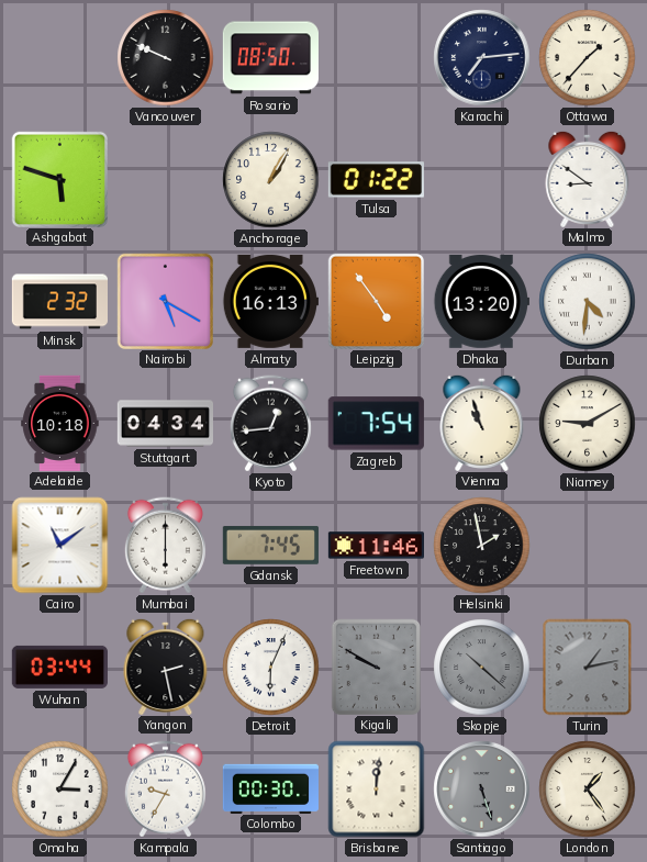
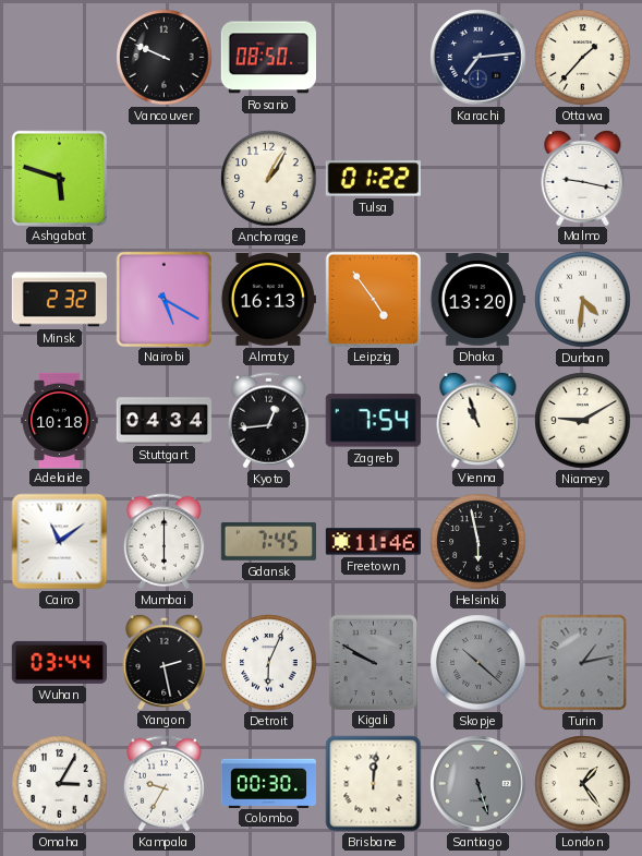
Malmo: 8:51 -> 9:17 (583, 177)
Helsinki: 1:58 -> 5:58 (479, 542)
